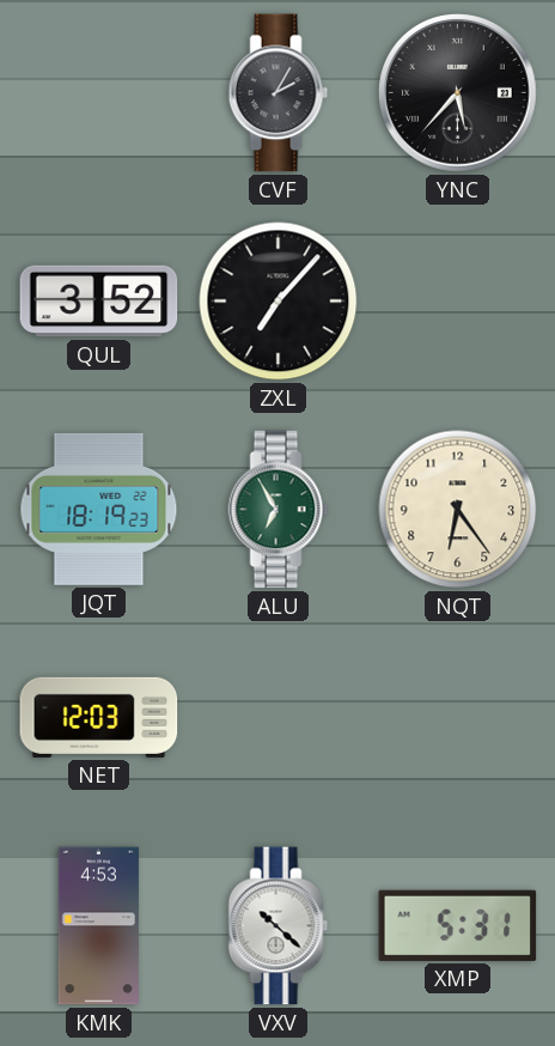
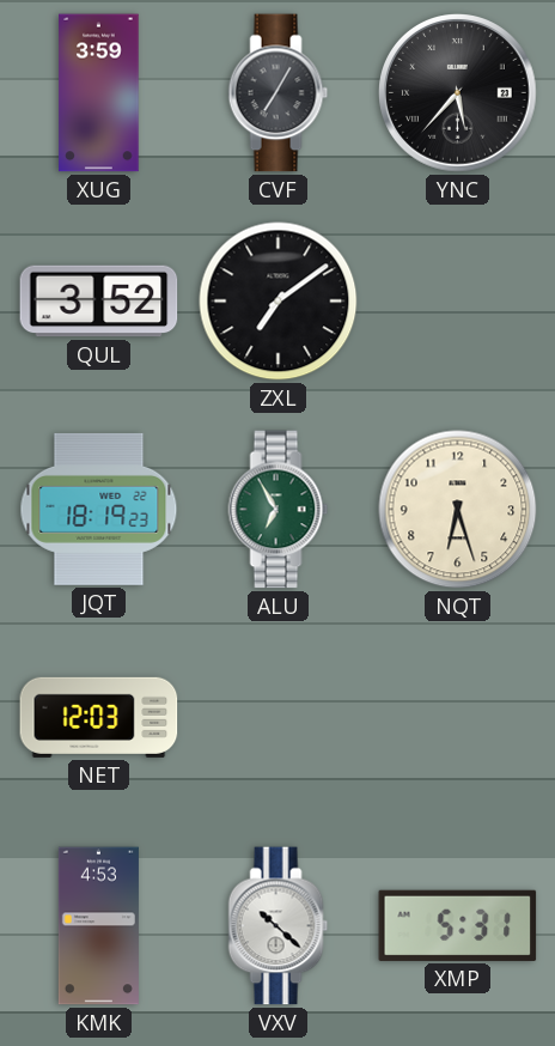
XUG: none -> 3:59 (99, 93)
CVF: 2:05 -> 7:05 (279, 93)
ZXL: 7:07 -> 7:09 (279, 302)
NQT: 6:24 -> 6:27 (458, 510)
